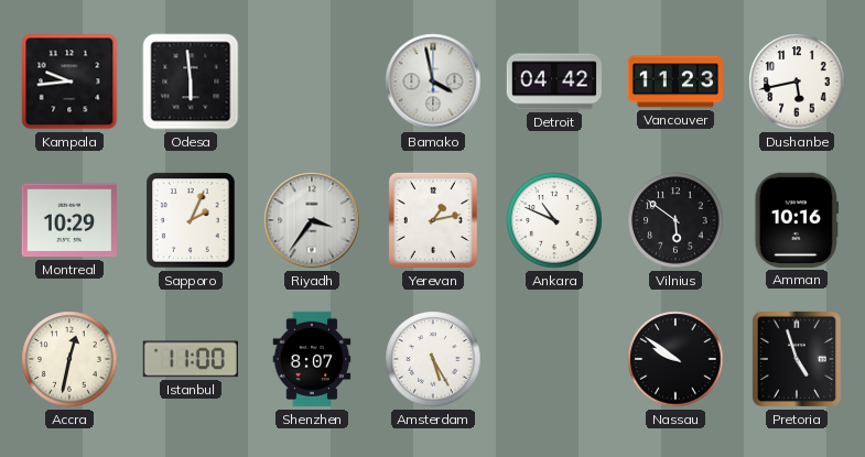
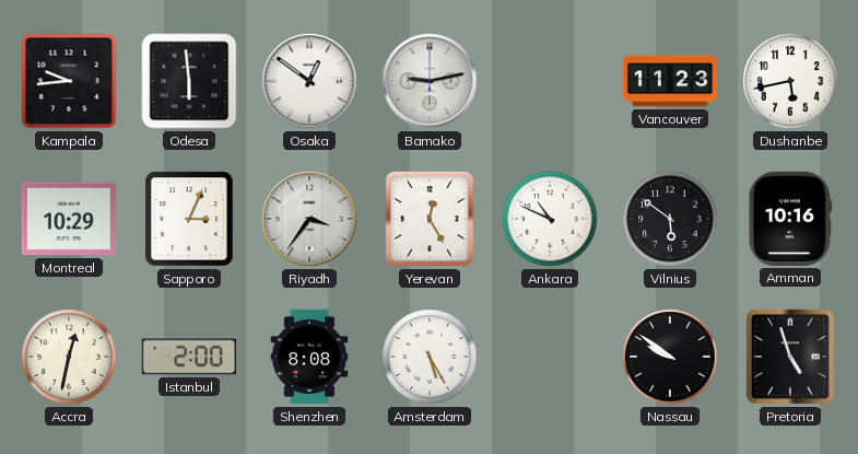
Osaka: none -> 12:51 (309, 81)
Bamako: 3:58 -> 9:13 (430, 81)
Detroit: 04:42 -> none (553, 81)
Sapporo: 2:04 -> 3:04 (189, 219)
Yerevan: 1:13 -> 12:25 (430, 219)
Istanbul: 11:00 -> 2:00 (189, 357)
Shenzhen: 8:07 -> 8:08 (309, 357)
